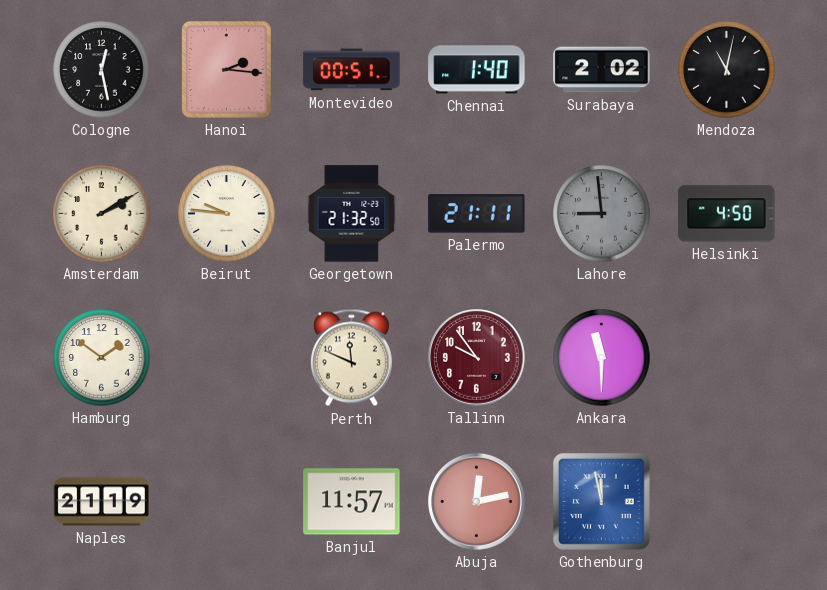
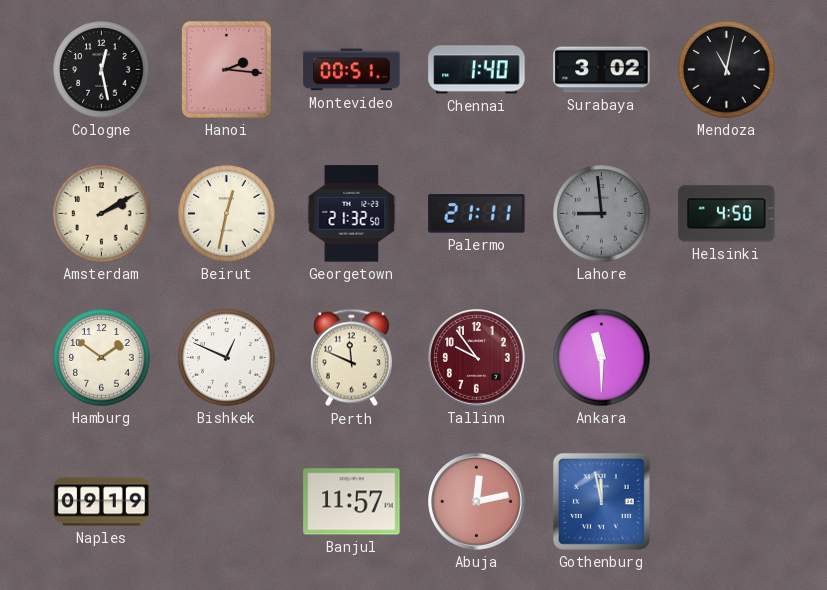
Surabaya: 2:02 -> 3:02 (602, 70)
Beirut: 9:46 -> 12:32 (227, 214)
Bishkek: none -> 12:49 (227, 358)
Naples: 21:19 -> 09:19 (102, 502)
